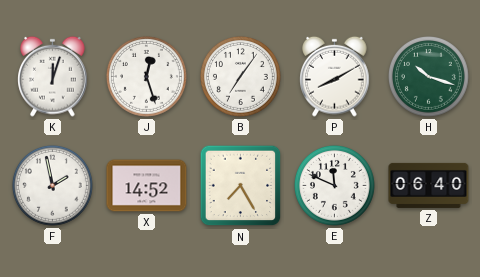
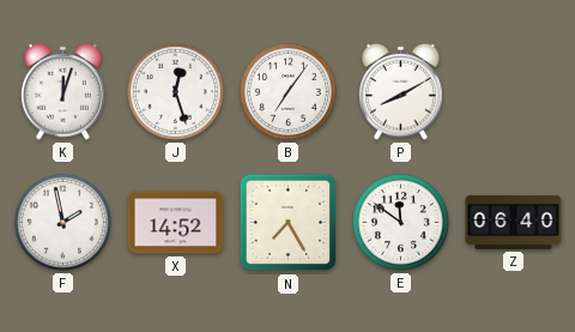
H: 10:18 -> none (428, 76)
E: 11:49 -> 11:51 (400, 222)
